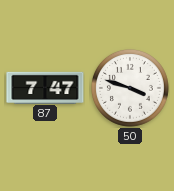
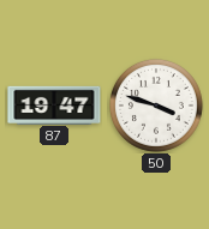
87: 7:47 -> 19:47 (54, 104)
